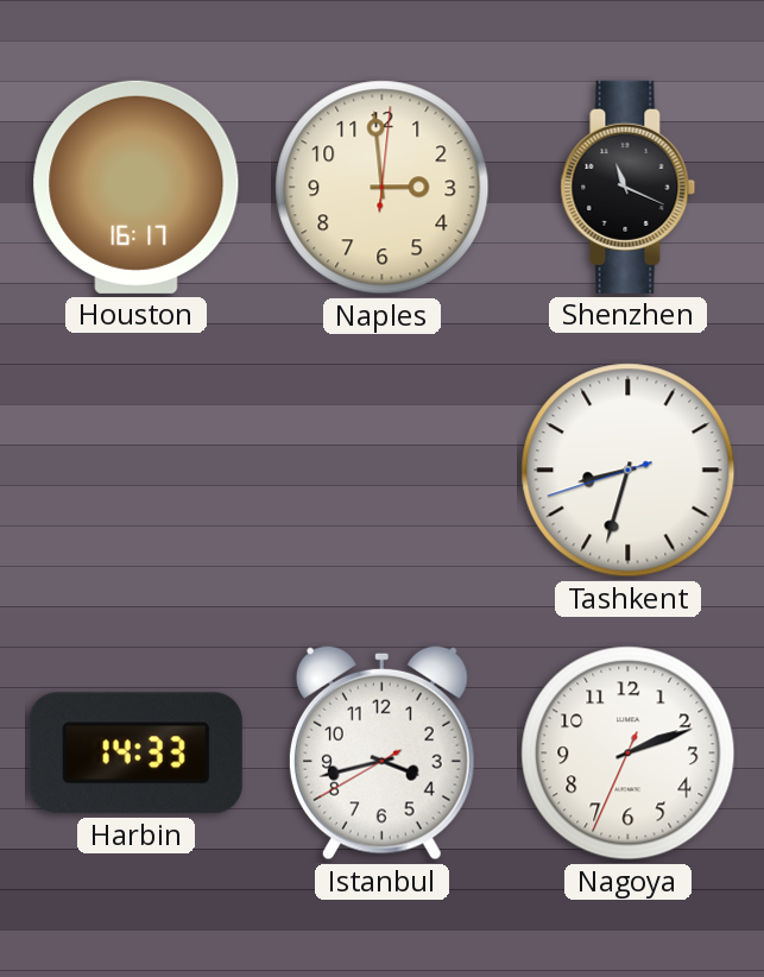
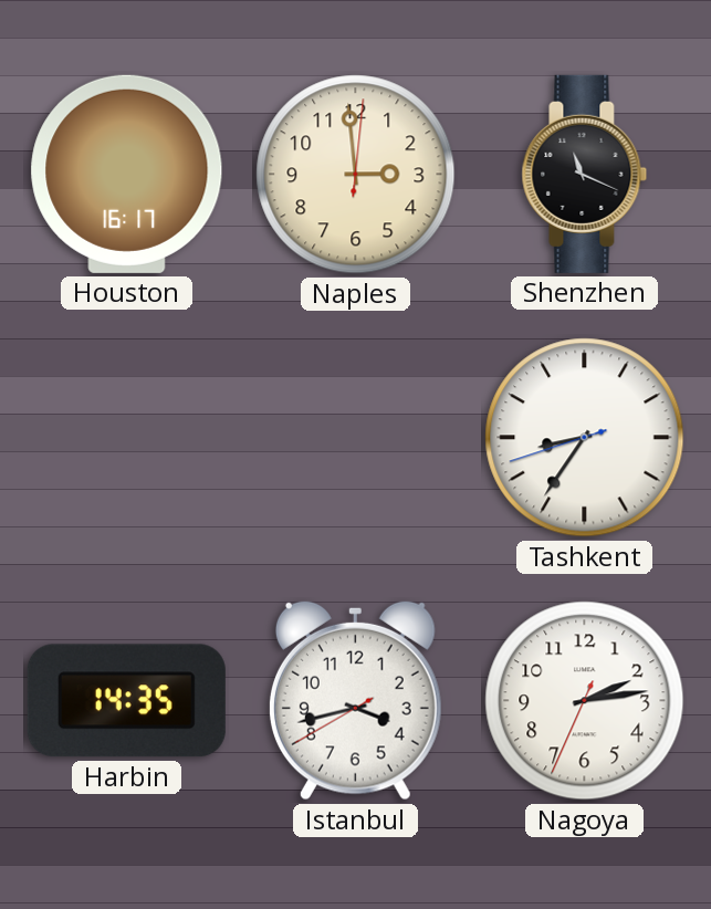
Tashkent: 8:32 -> 8:35 (585, 438)
Harbin: 14:33 -> 14:35 (126, 701)
Nagoya: 2:11 -> 2:13 (585, 701)
